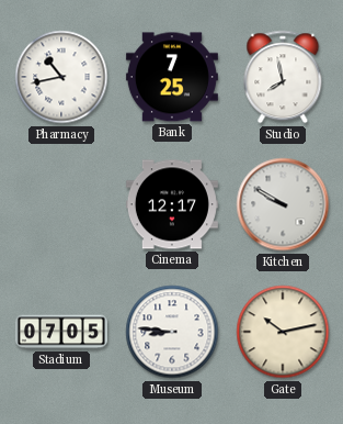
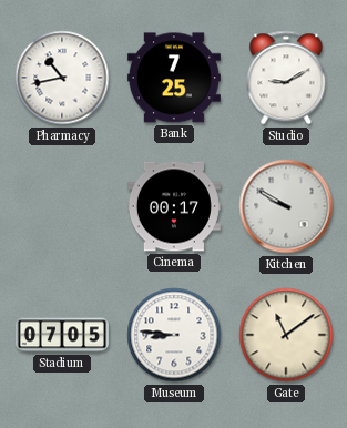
Studio: 7:58 -> 9:10 (286, 78)
Cinema: 12:17 -> 00:17 (174, 206)
Gate: 10:13 -> 11:09 (286, 335)
